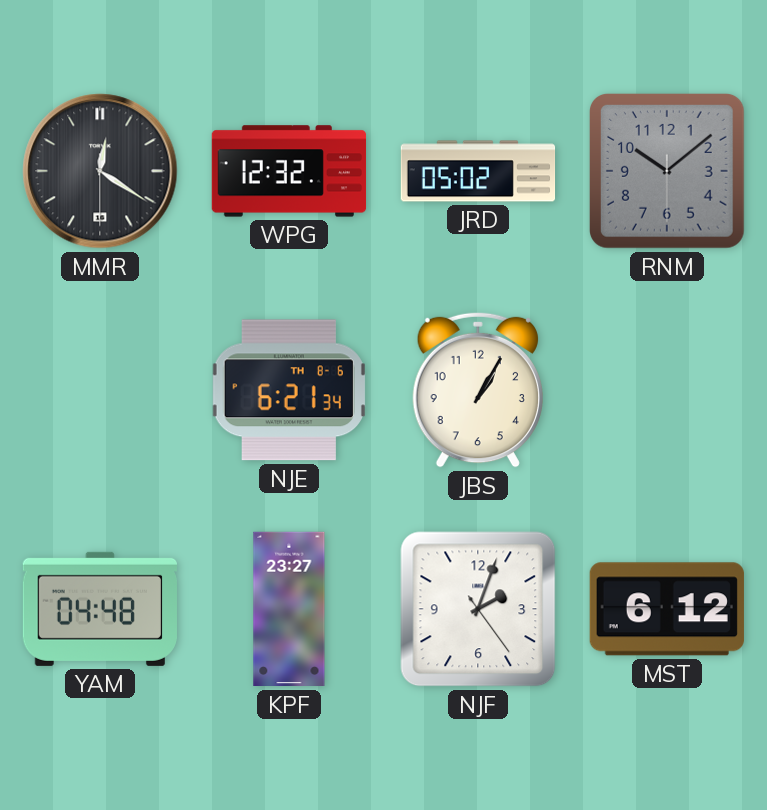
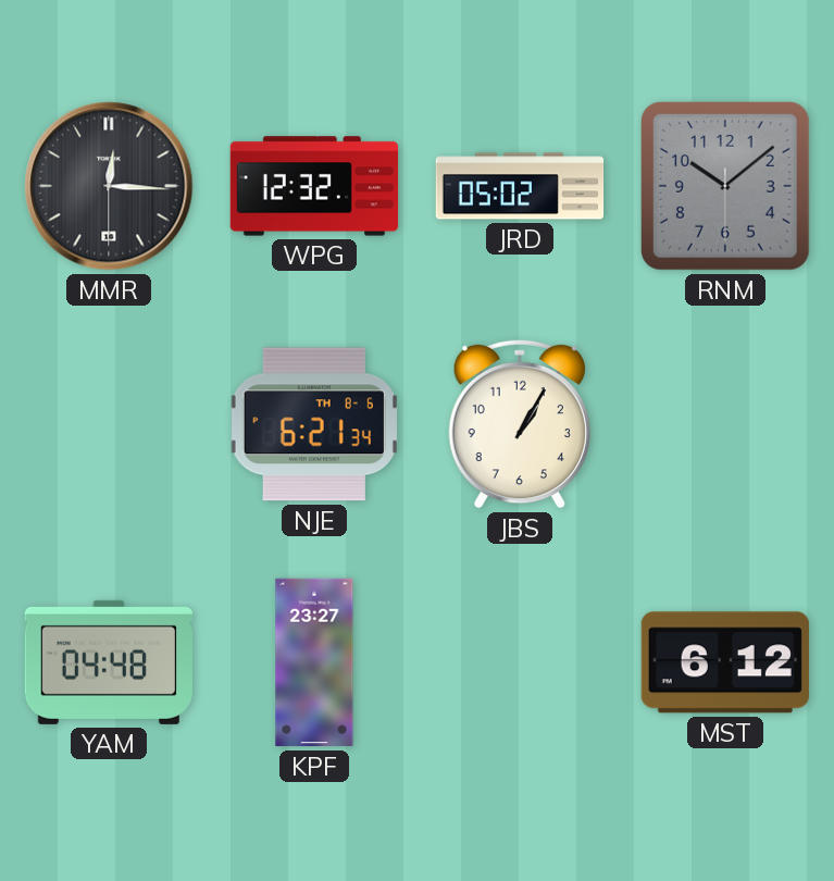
MMR: 12:20 -> 12:15 (109, 186)
NJF: 2:03 -> none (478, 609)
